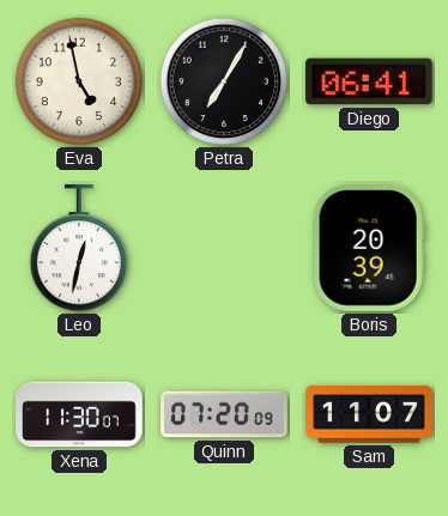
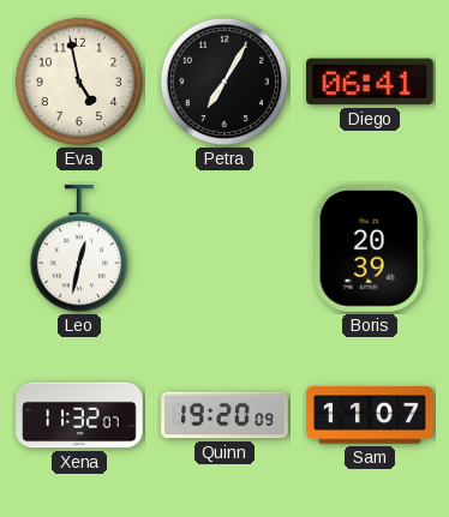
Xena: 11:30 -> 11:32 (79, 415)
Quinn: 07:20 -> 19:20 (224, 415)
